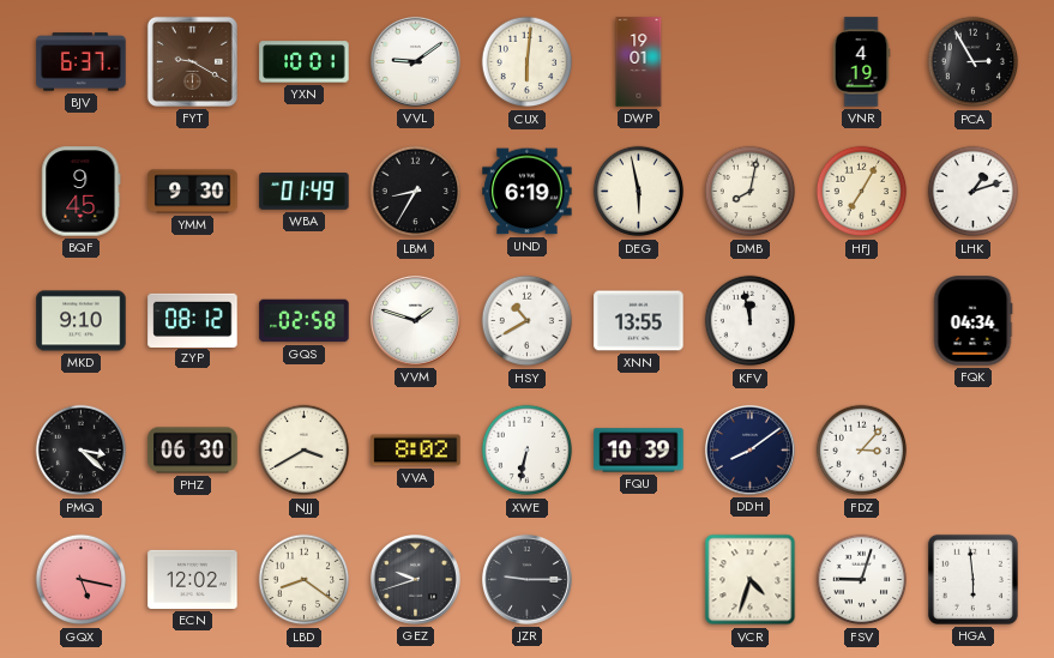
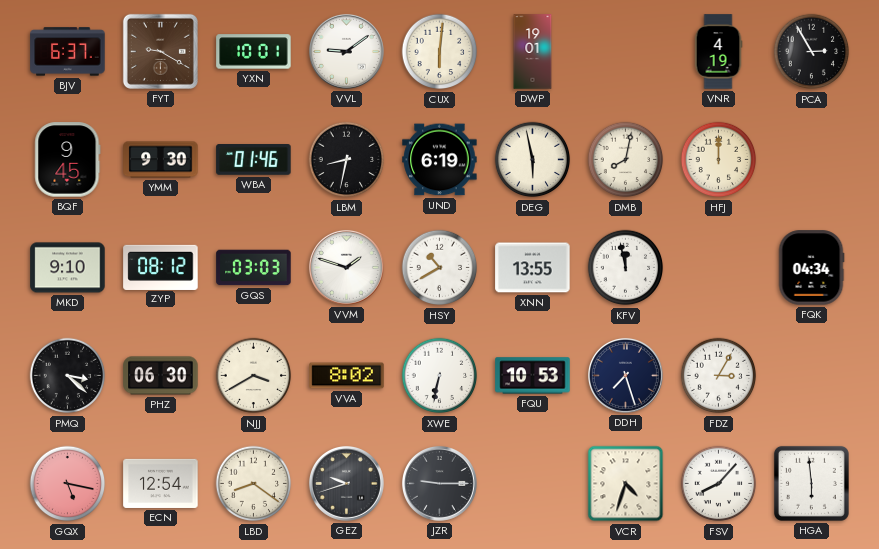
WBA: 01:49 -> 01:46 (254, 160)
LBM: 8:35 -> 8:32 (347, 160)
HFJ: 7:05 -> 12:00 (719, 160)
LHK: 1:12 -> none (974, 192)
GQS: 02:58 -> 03:03 (254, 268)
FQU: 10:39 -> 10:53 (533, 376)
DDH: 8:09 -> 7:27 (625, 375)
FDZ: 3:07 -> 3:05 (719, 376)
ECN: 12:02 -> 12:54 (161, 483)
FSV: 9:03 -> 8:07 (719, 484)
